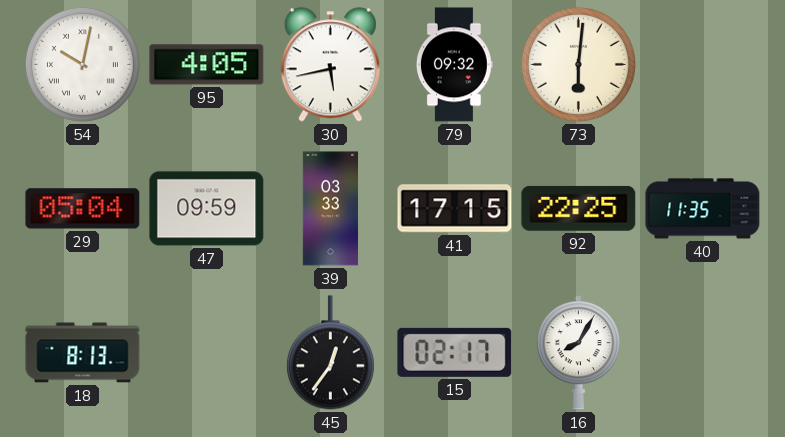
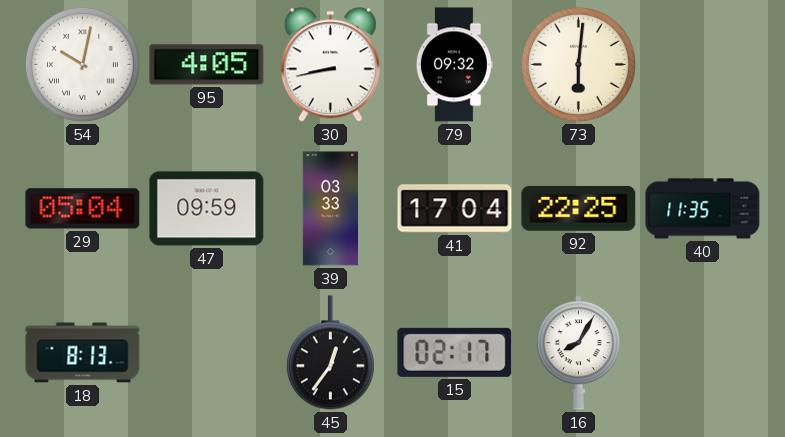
30: 5:43 -> 8:43 (330, 65)
41: 17:15 -> 17:04 (455, 209)
